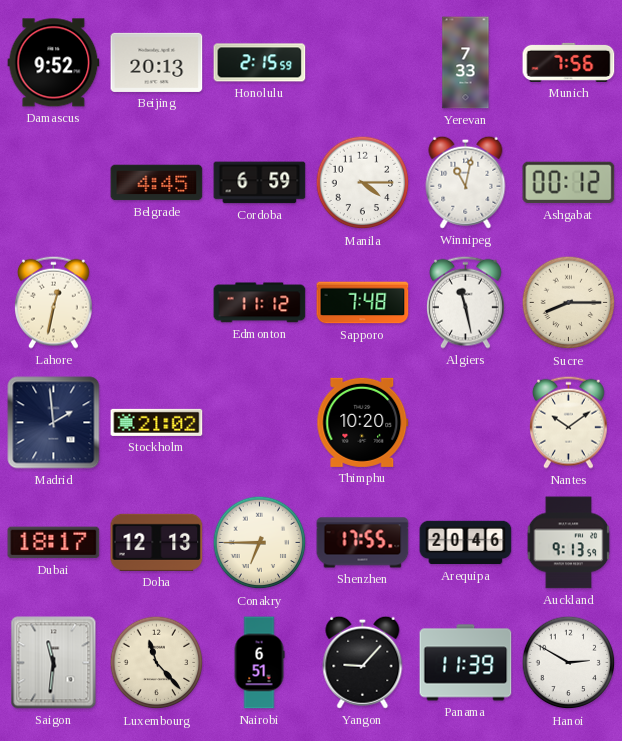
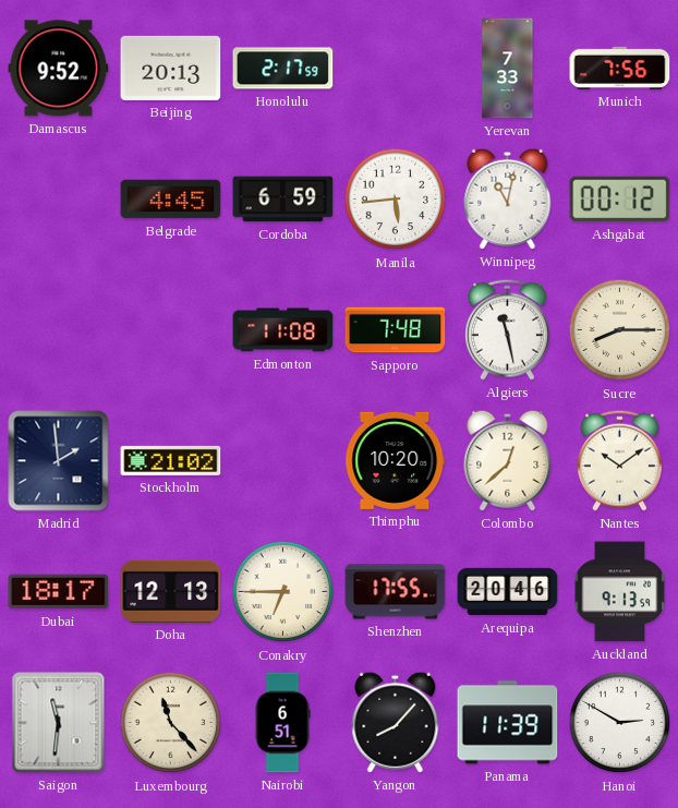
Honolulu: 2:15 -> 2:17 (283, 69)
Manila: 4:15 -> 5:44 (396, 200)
Lahore: 12:32 -> none (54, 302)
Edmonton: 11:12 -> 11:08 (283, 330)
Colombo: none -> 12:38 (508, 460)
Yangon: 9:07 -> 8:07 (396, 722)
